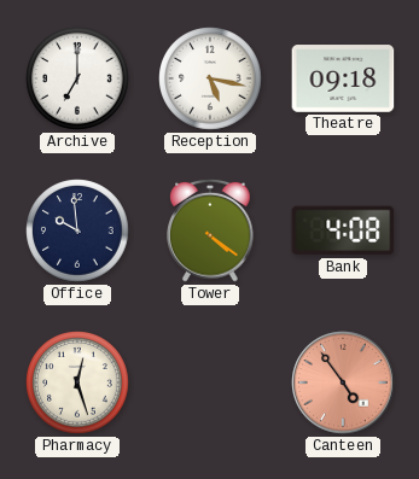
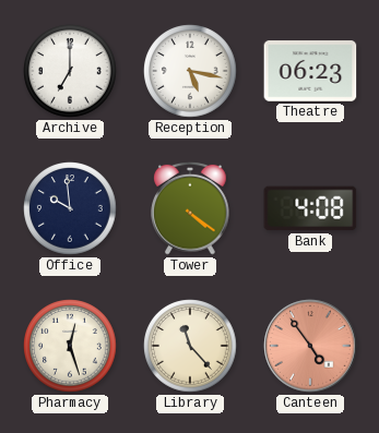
Theatre: 09:18 -> 06:23 (310, 71)
Library: none -> 11:23 (190, 346)
